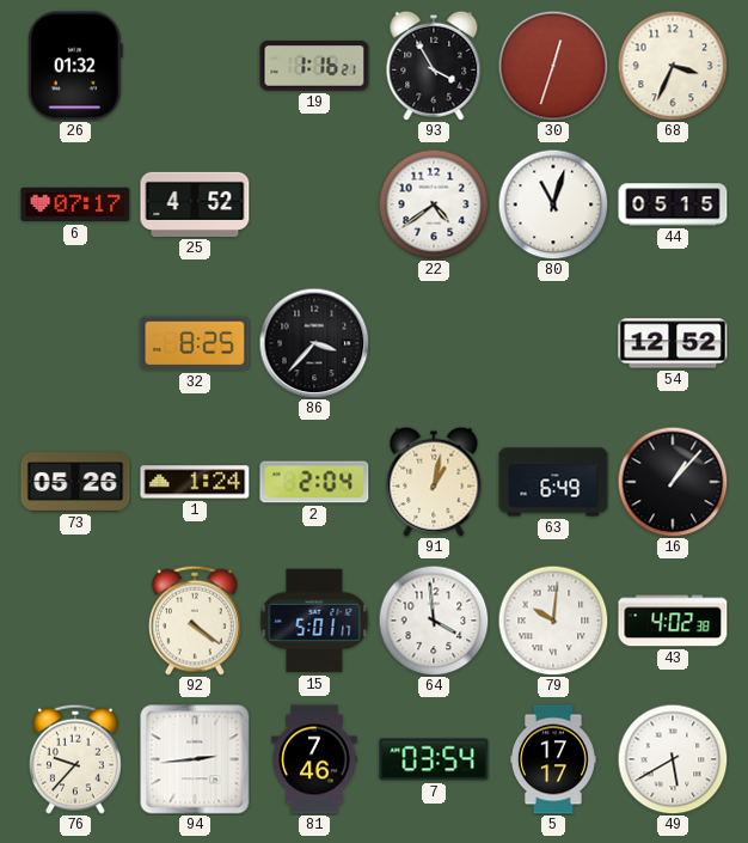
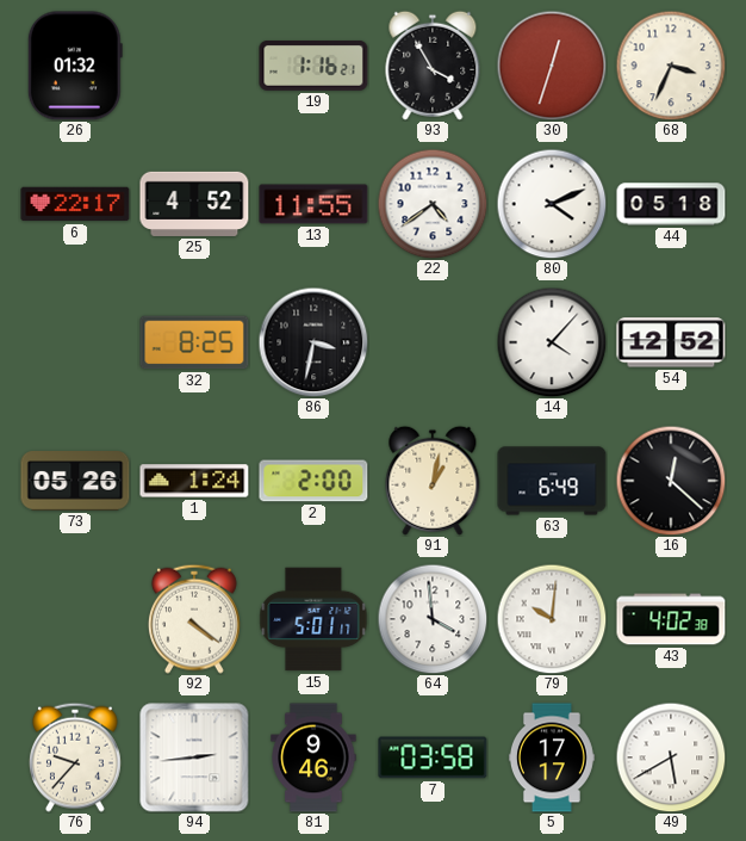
6: 07:17 -> 22:17 (75, 204)
13: none -> 11:55 (313, 204)
80: 11:03 -> 4:11 (552, 204)
44: 05:15 -> 05:18 (671, 204)
86: 3:37 -> 3:32 (313, 342)
14: none -> 4:07 (552, 342)
2: 2:04 -> 2:00 (313, 481)
16: 1:07 -> 12:22 (671, 481)
81: 7:46 -> 9:46 (313, 757)
7: 03:54 -> 03:58 (433, 757)
